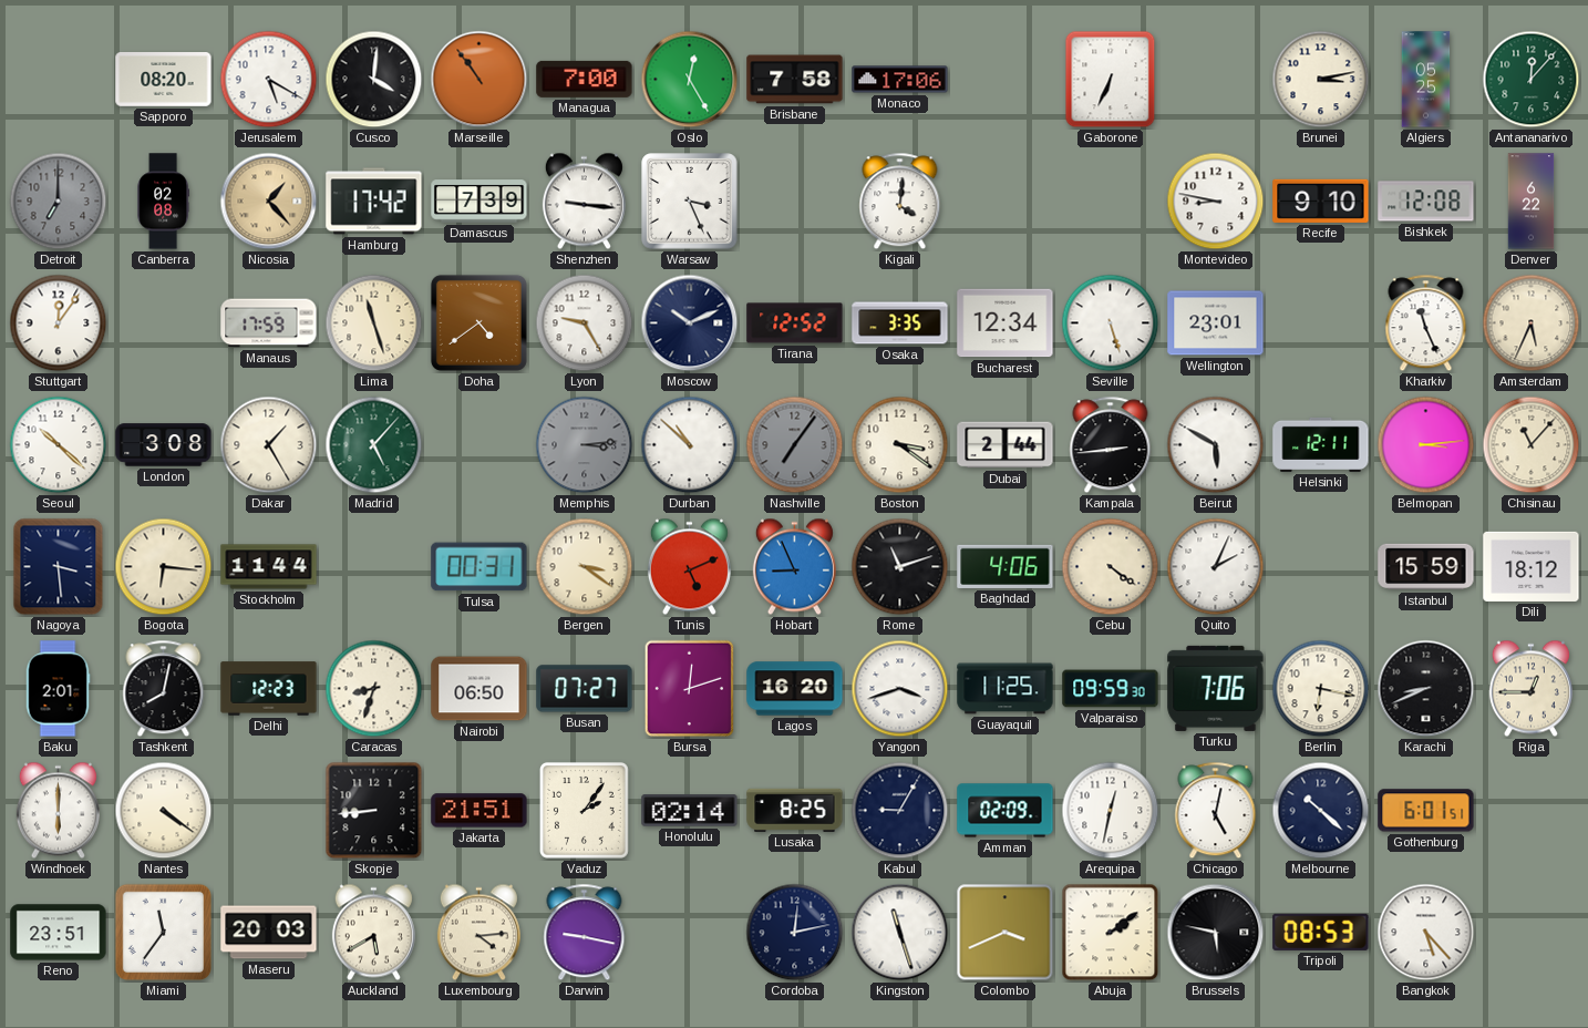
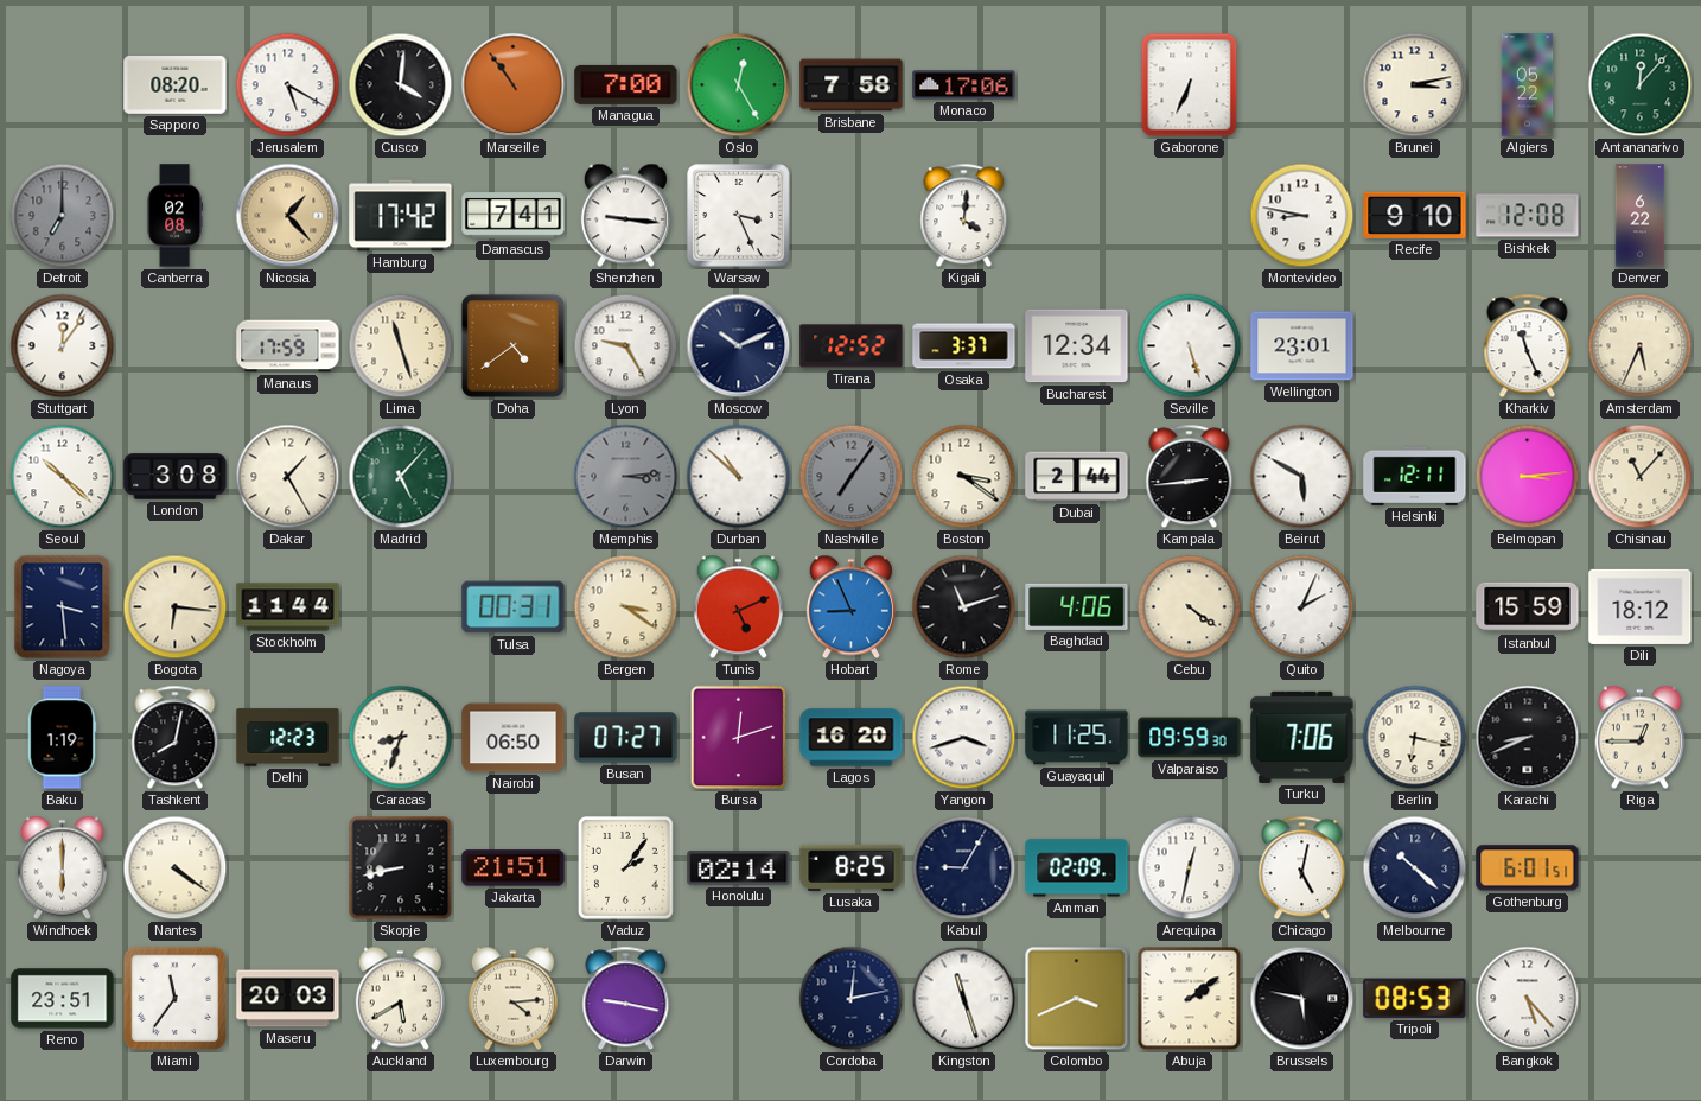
Algiers: 05:25 -> 05:22 (1528, 85)
Damascus: 7:39 -> 7:41 (514, 216)
Osaka: 3:35 -> 3:37 (964, 346)
Baku: 2:01 -> 1:19 (62, 738)
Skopje: 8:44 -> 8:43 (401, 868)
